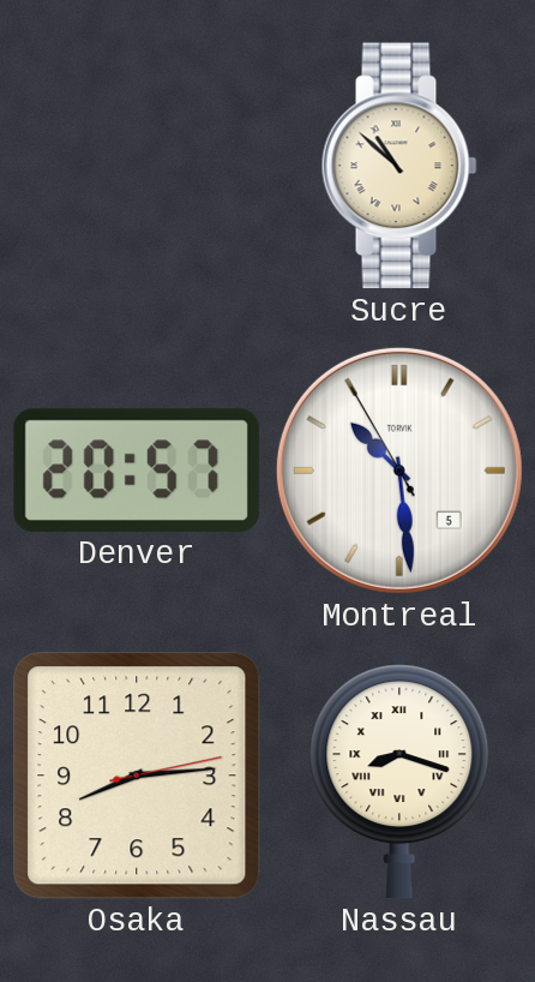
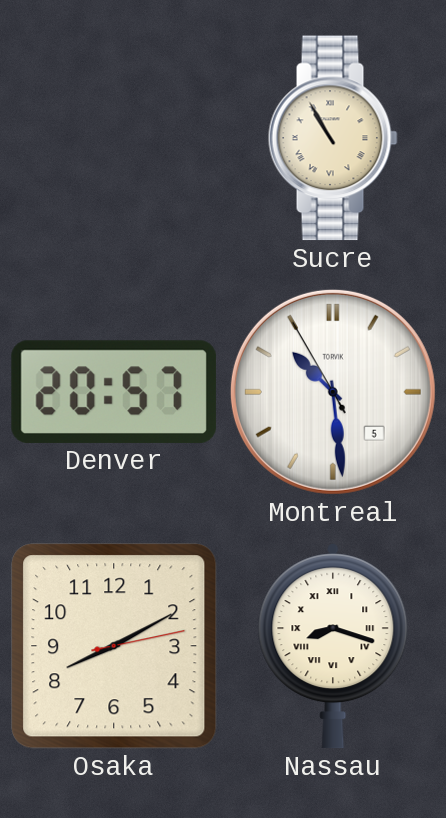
Sucre: 10:52 -> 10:55 (333, 138)
Osaka: 8:14 -> 8:10 (114, 646)
